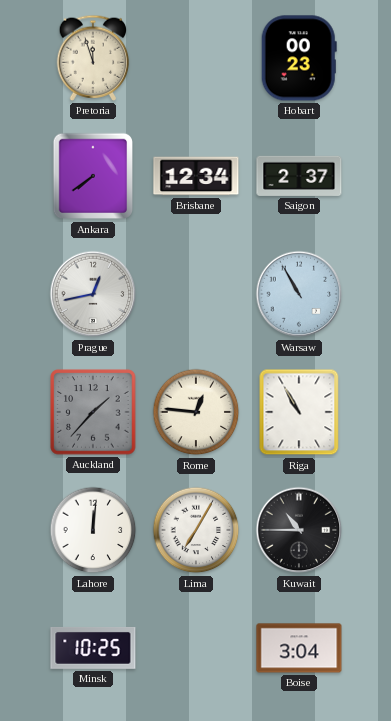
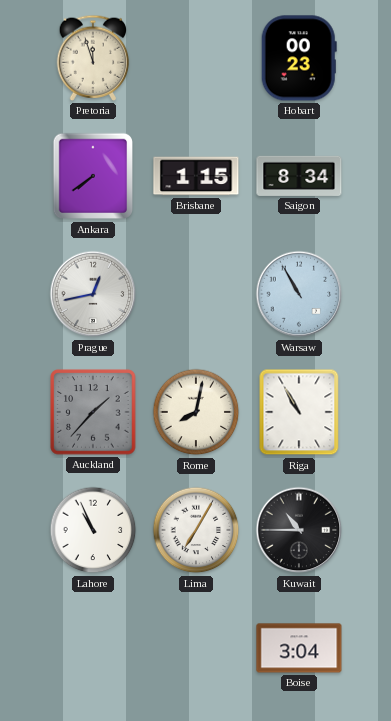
Brisbane: 12:34 -> 1:15 (196, 176)
Saigon: 2:37 -> 8:34 (299, 176)
Rome: 12:46 -> 8:02 (196, 412)
Lahore: 12:01 -> 10:56 (93, 530)
Minsk: 10:25 -> none (93, 648)
